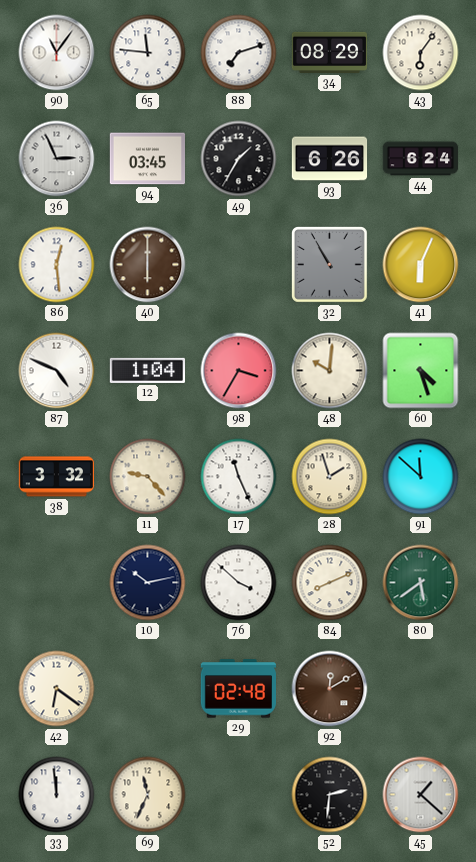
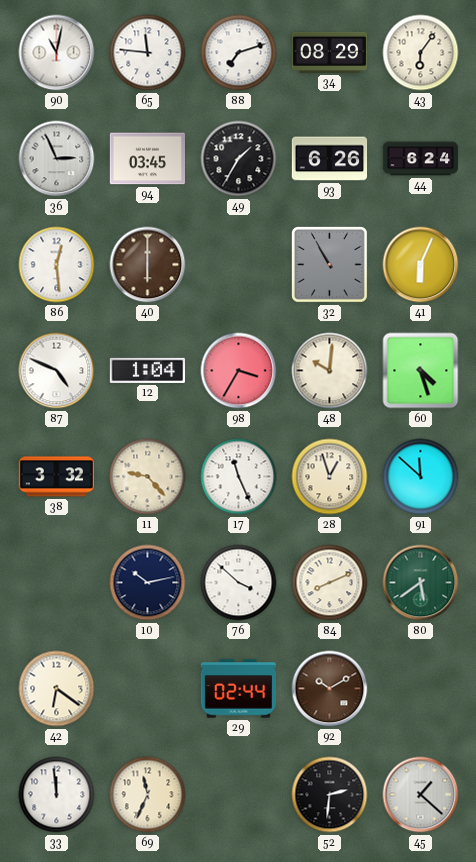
90: 11:06 -> 11:02 (57, 53)
28: 1:57 -> 12:57 (330, 477)
29: 02:48 -> 02:44 (238, 689)
92: 12:10 -> 10:10 (330, 689)
